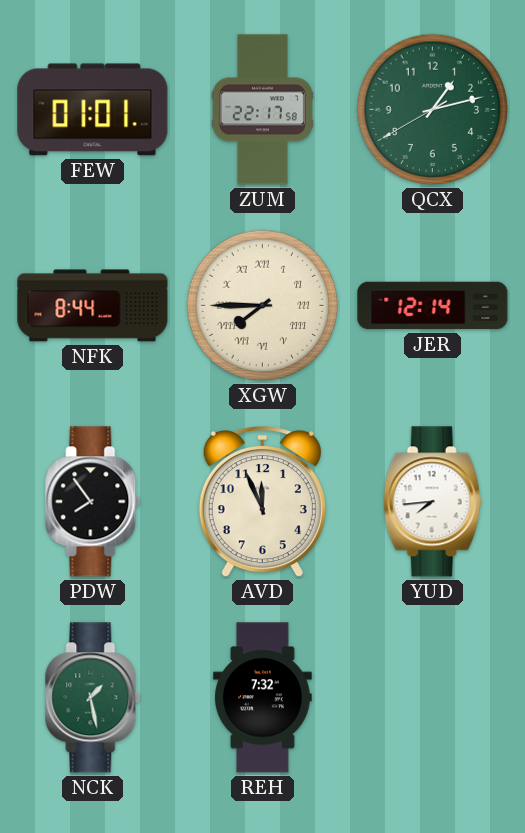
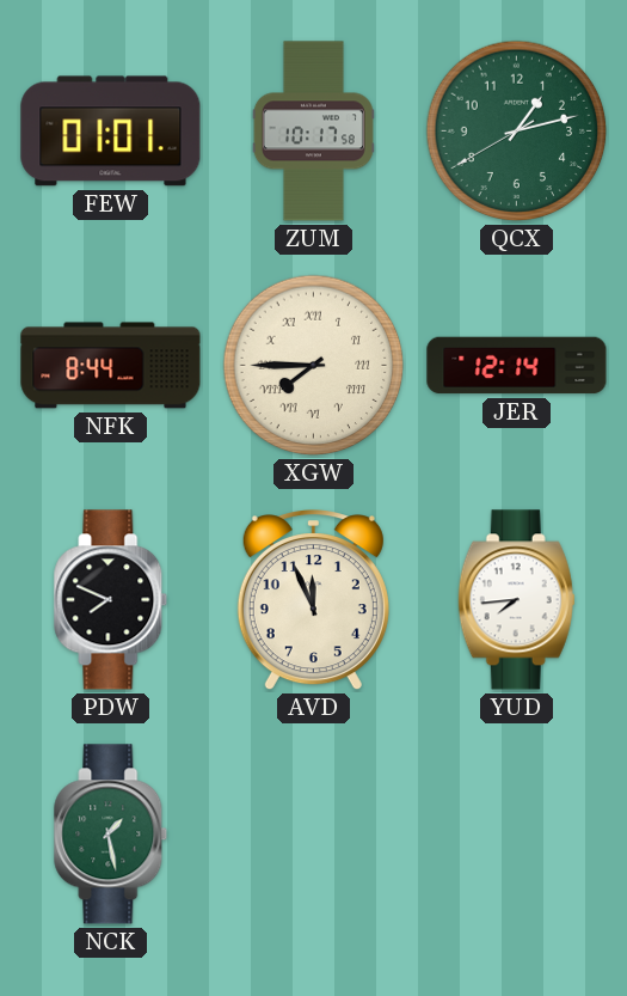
ZUM: 22:17 -> 10:17 (313, 132)
PDW: 7:54 -> 7:49 (111, 600)
REH: 7:32 -> none (262, 698)
